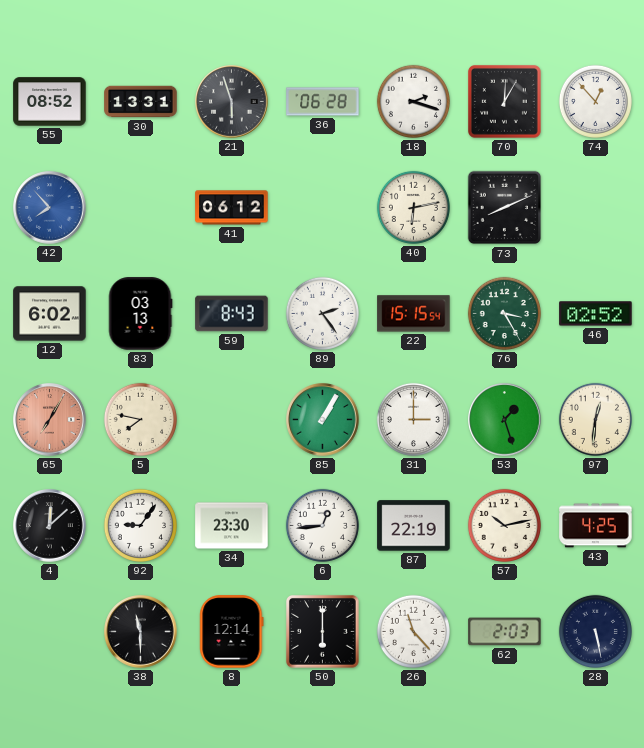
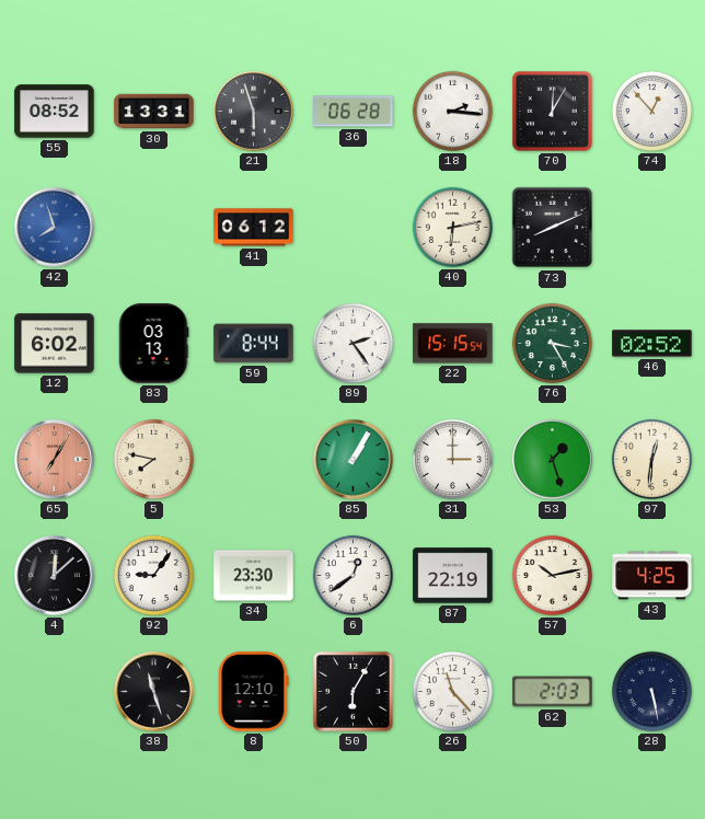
18: 2:18 -> 2:16 (452, 111)
42: 7:53 -> 7:57 (55, 228)
59: 8:43 -> 8:44 (254, 344)
6: 12:44 -> 12:39 (352, 575)
38: 11:30 -> 11:27 (154, 692)
8: 12:14 -> 12:10 (254, 692)
50: 6:00 -> 6:05 (352, 691)
